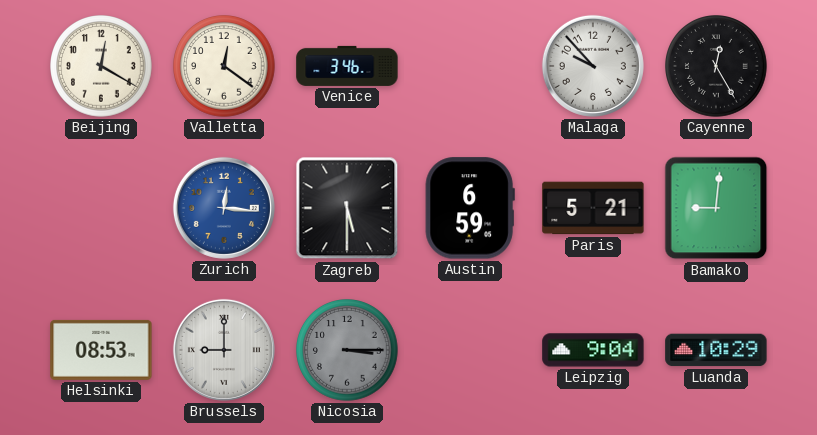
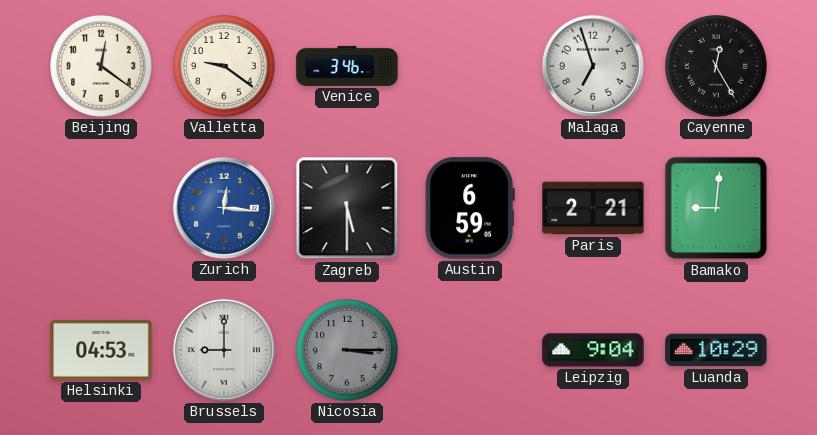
Beijing: 12:20 -> 12:21 (101, 66)
Valletta: 12:21 -> 9:21 (224, 66)
Malaga: 9:53 -> 6:57 (593, 66)
Paris: 5:21 -> 2:21 (593, 208)
Helsinki: 08:53 -> 04:53 (101, 350)
